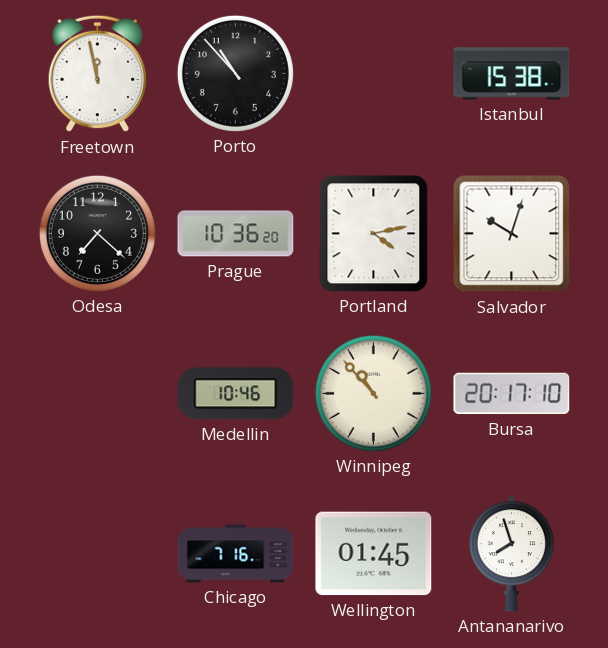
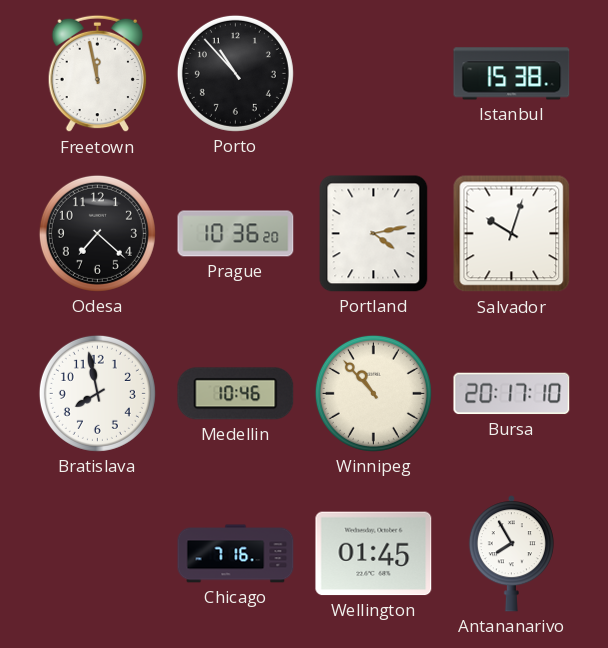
Bratislava: none -> 7:58 (97, 393)
Antananarivo: 7:57 -> 7:55 (511, 554)
